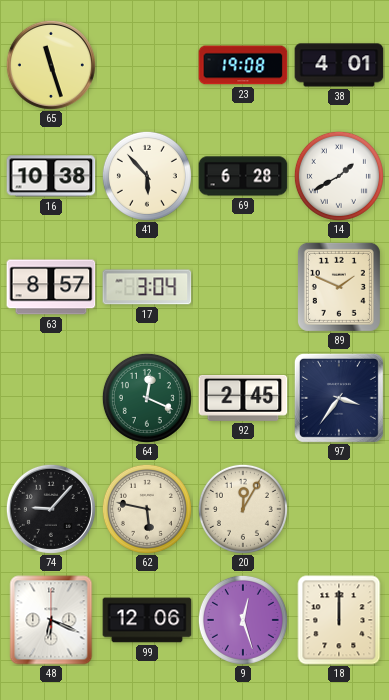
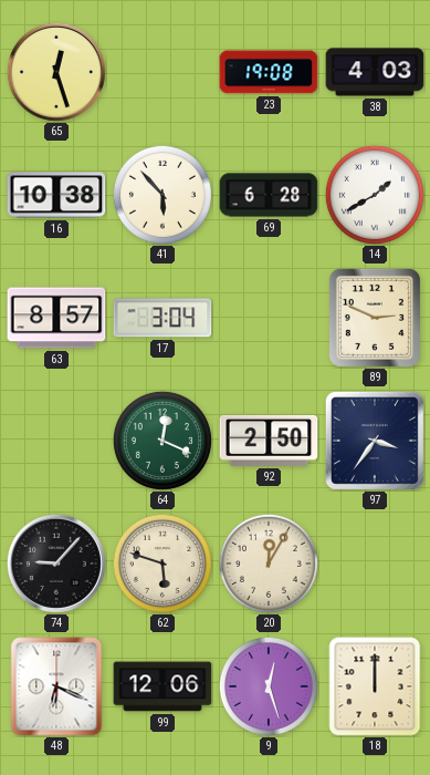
65: 11:27 -> 12:27 (56, 72)
38: 4:01 -> 4:03 (375, 72)
89: 1:49 -> 2:49 (375, 318)
92: 2:45 -> 2:50 (269, 441)
62: 5:47 -> 5:48 (162, 564)
